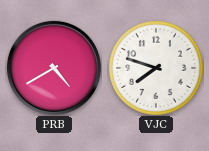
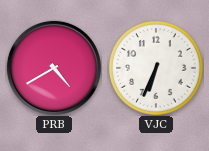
VJC: 7:48 -> 6:34 (156, 68)
